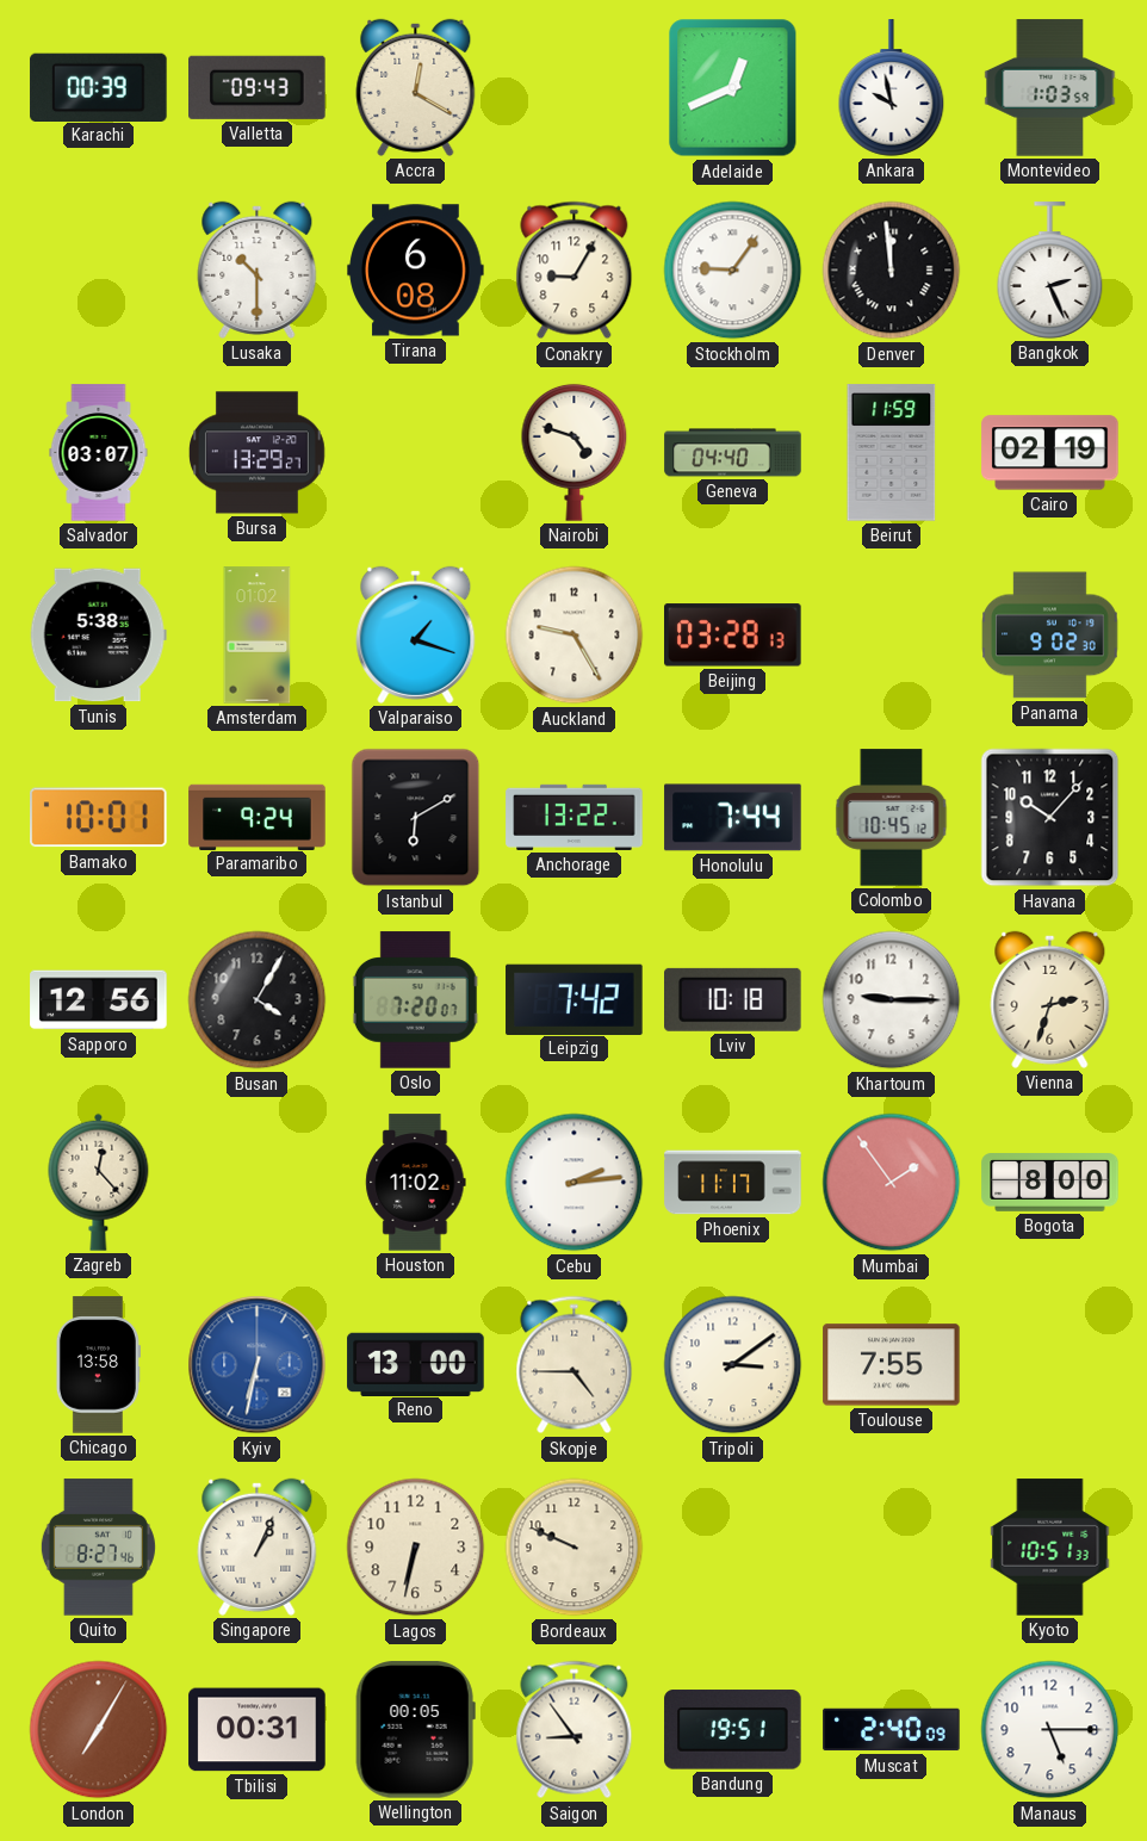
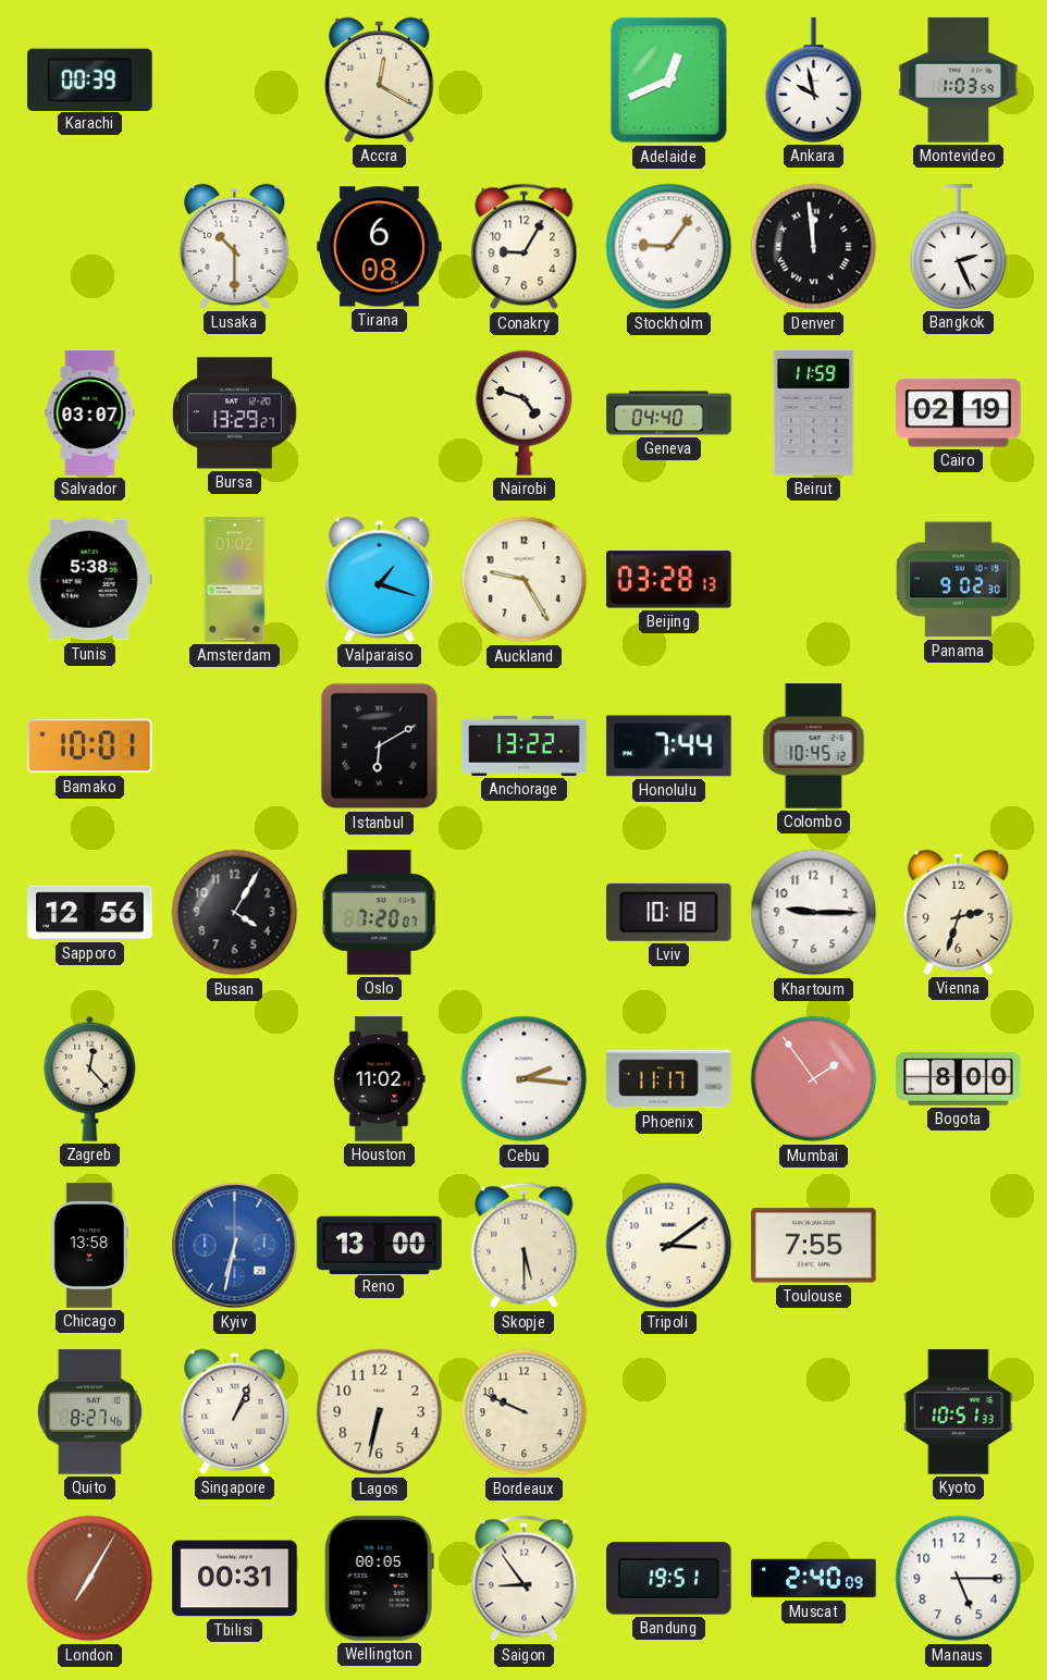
Valletta: 09:43 -> none (258, 87)
Paramaribo: 9:24 -> none (258, 817)
Havana: 10:07 -> none (1050, 818)
Leipzig: 7:42 -> none (575, 999)
Cebu: 2:14 -> 2:16 (525, 1079)
Skopje: 4:45 -> 5:30 (525, 1246)
